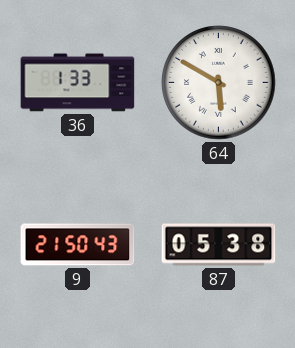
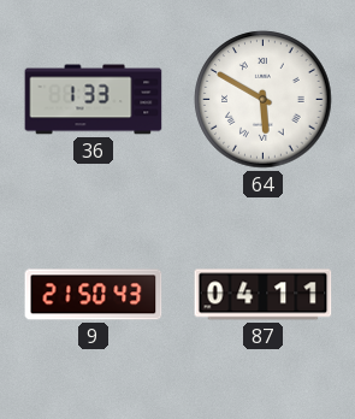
87: 05:38 -> 04:11 (264, 295)
